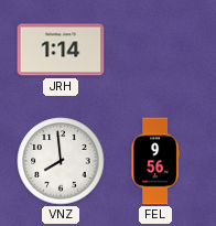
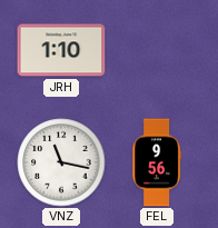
JRH: 1:14 -> 1:10 (61, 50)
VNZ: 7:59 -> 11:17 (61, 162)
